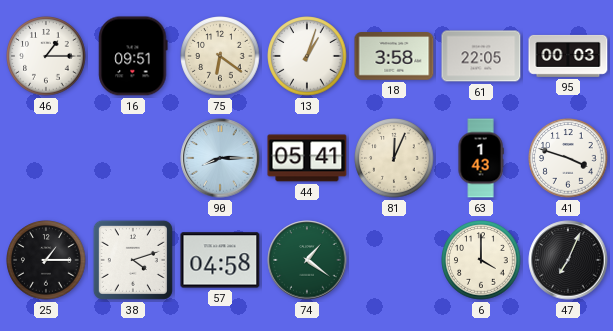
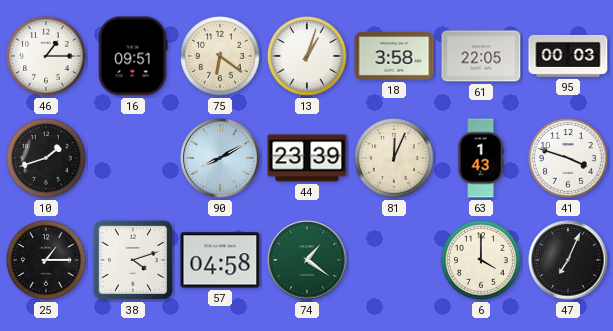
10: none -> 1:42 (46, 158)
90: 8:15 -> 8:10 (220, 158)
44: 05:41 -> 23:39 (307, 158)
